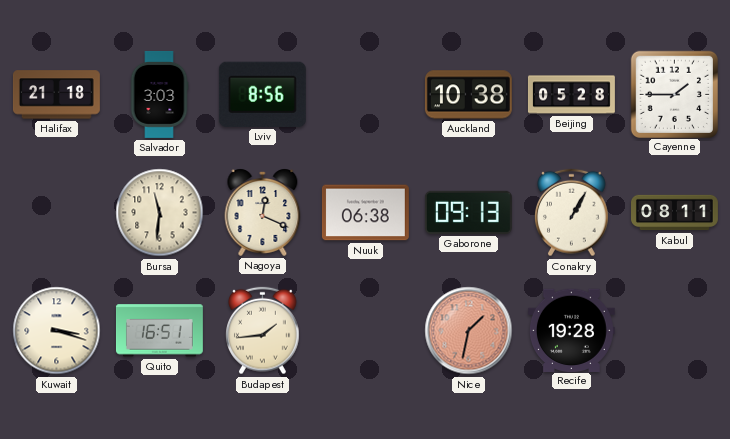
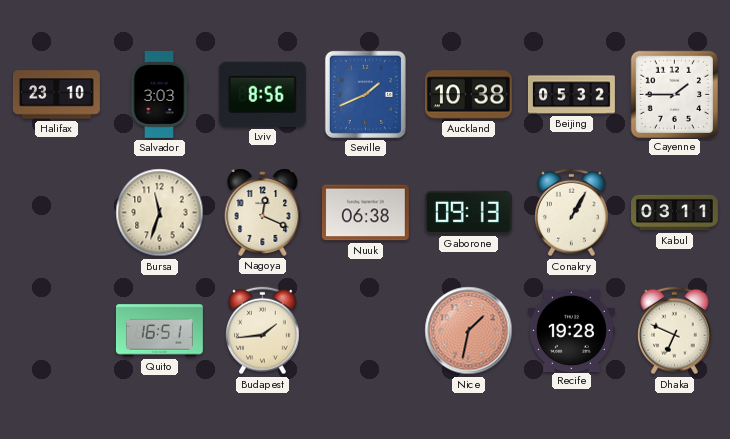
Halifax: 21:18 -> 23:10 (56, 95)
Seville: none -> 1:41 (365, 94)
Beijing: 05:28 -> 05:32 (571, 95)
Bursa: 11:31 -> 11:33 (160, 213)
Kabul: 08:11 -> 03:11 (675, 213)
Kuwait: 3:18 -> none (57, 331)
Dhaka: none -> 6:49 (675, 331)
